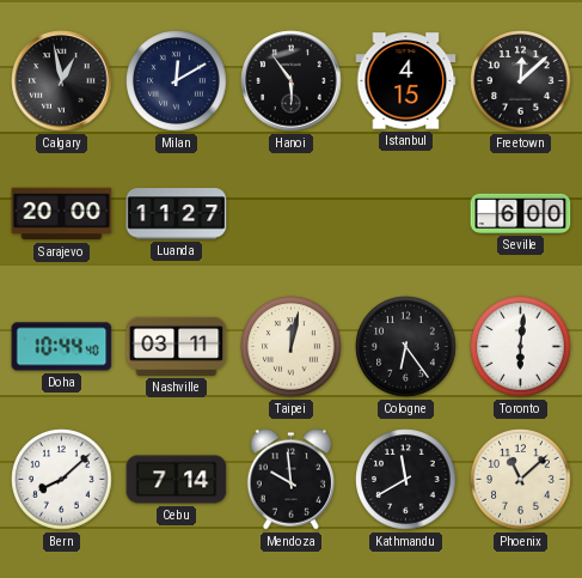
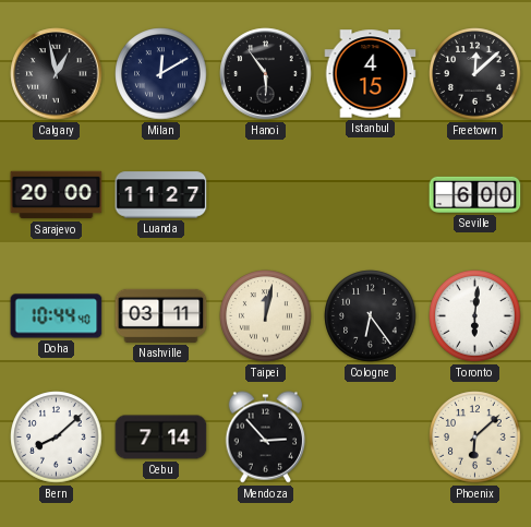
Mendoza: 9:59 -> 2:53 (266, 438)
Kathmandu: 11:40 -> none (406, 480)
Phoenix: 11:08 -> 6:08 (475, 438)
